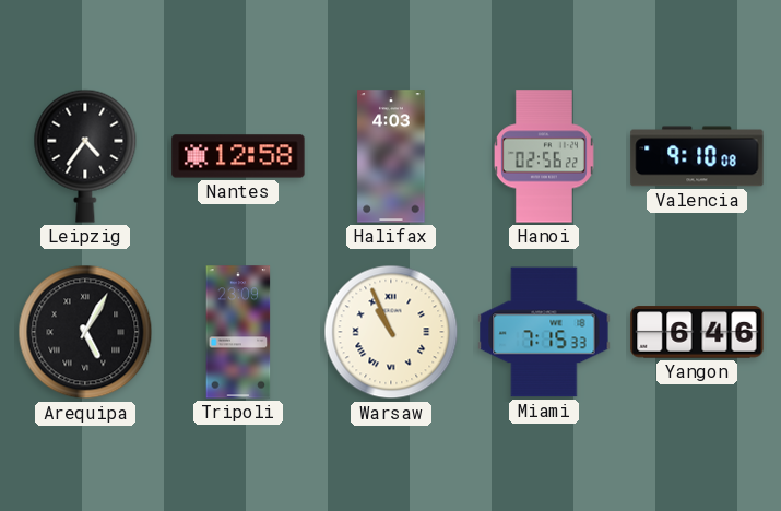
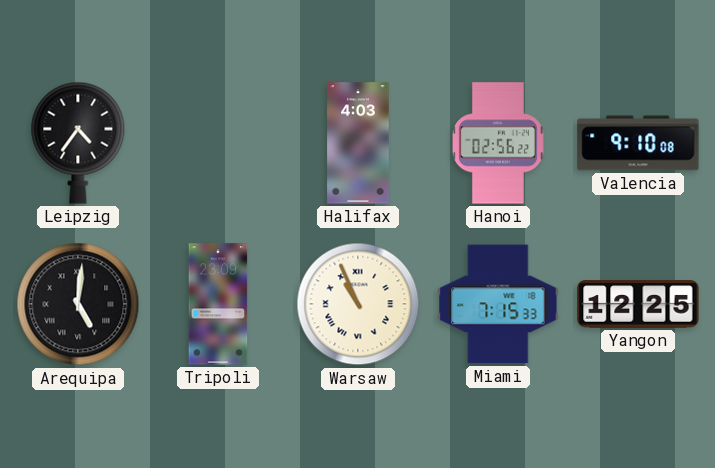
Nantes: 12:58 -> none (238, 156)
Arequipa: 5:05 -> 5:01 (78, 304)
Yangon: 6:46 -> 12:25 (638, 304)
